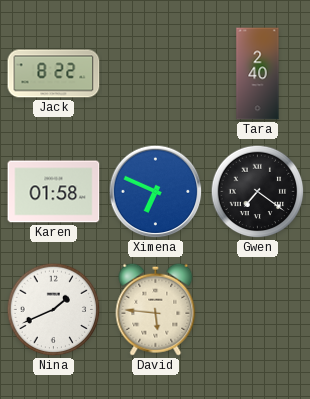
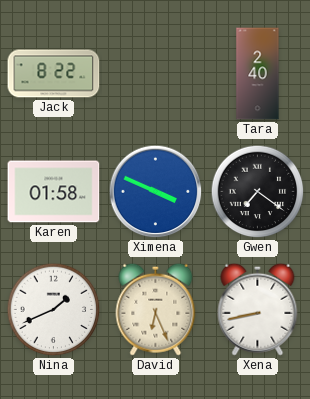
Ximena: 6:49 -> 3:49 (156, 192)
David: 5:46 -> 6:26 (156, 309)
Xena: none -> 8:43 (258, 309)
